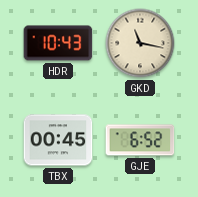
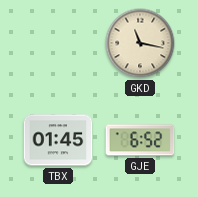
HDR: 10:43 -> none (58, 43)
TBX: 00:45 -> 01:45 (58, 140)
